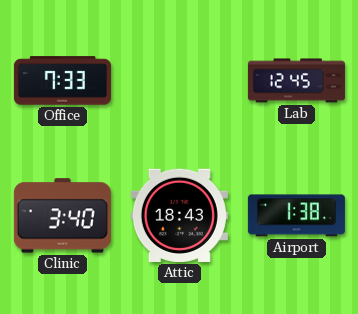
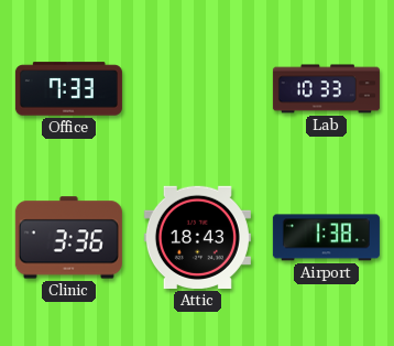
Lab: 12:45 -> 10:33 (326, 89)
Clinic: 3:40 -> 3:36 (68, 238)
